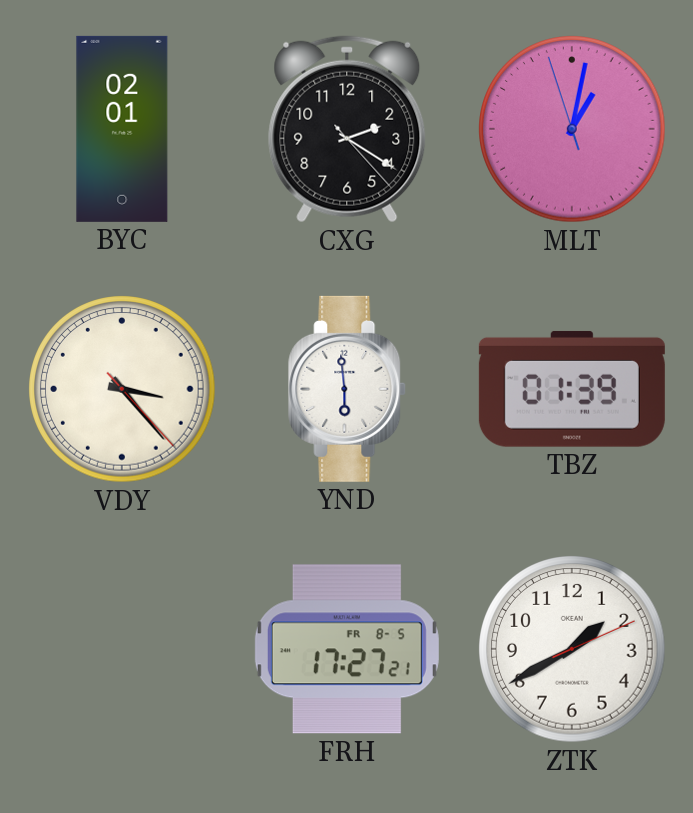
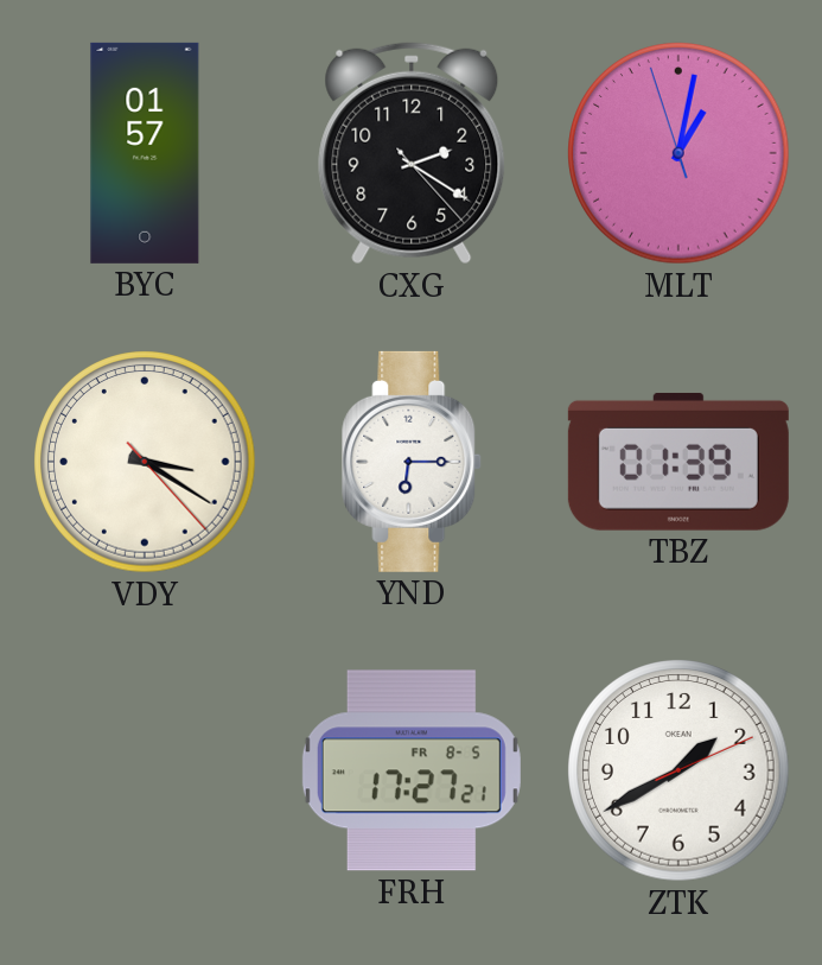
BYC: 02:01 -> 01:57 (145, 153)
VDY: 3:23 -> 3:20 (145, 462)
YND: 5:59 -> 6:15 (413, 462)
